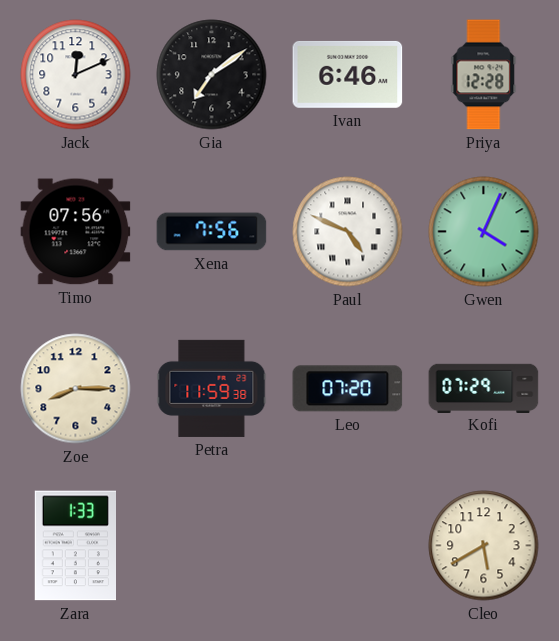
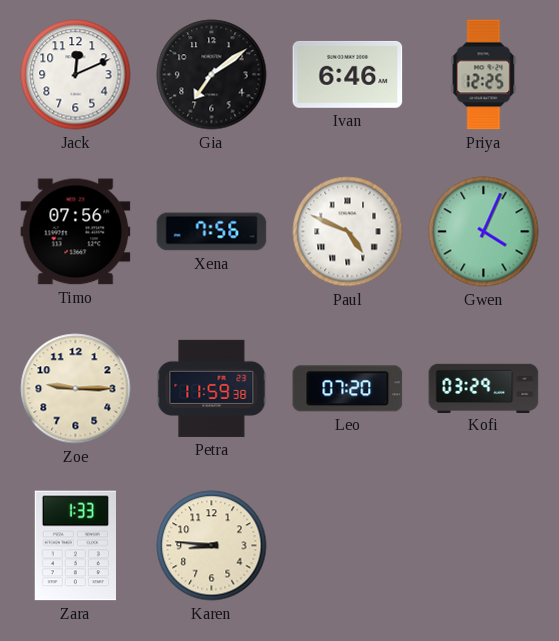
Priya: 12:28 -> 12:25 (484, 75)
Zoe: 8:15 -> 9:15 (76, 389)
Kofi: 07:29 -> 03:29 (484, 388)
Karen: none -> 8:46 (212, 546)
Cleo: 5:40 -> none (484, 546)
